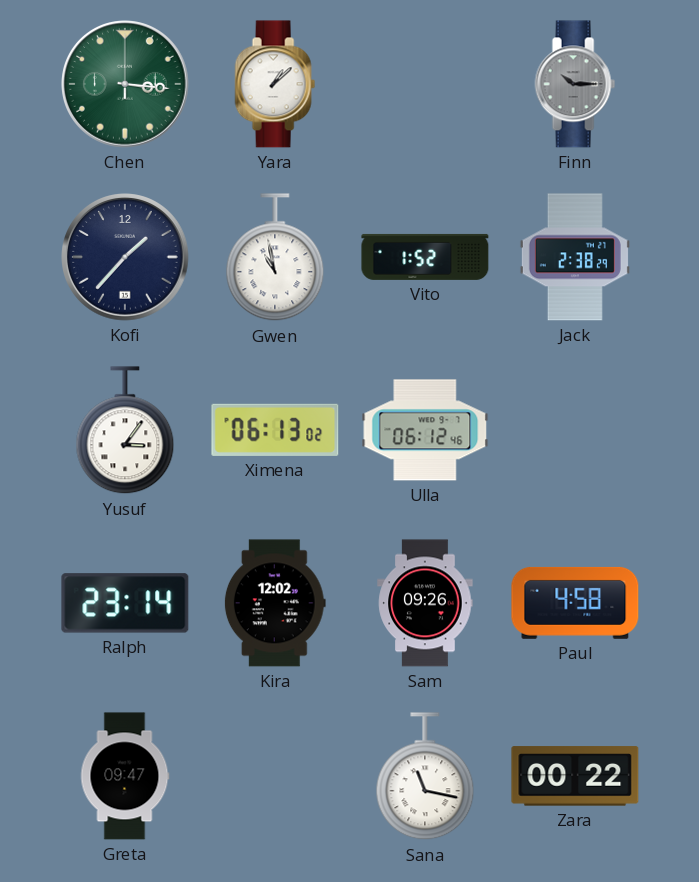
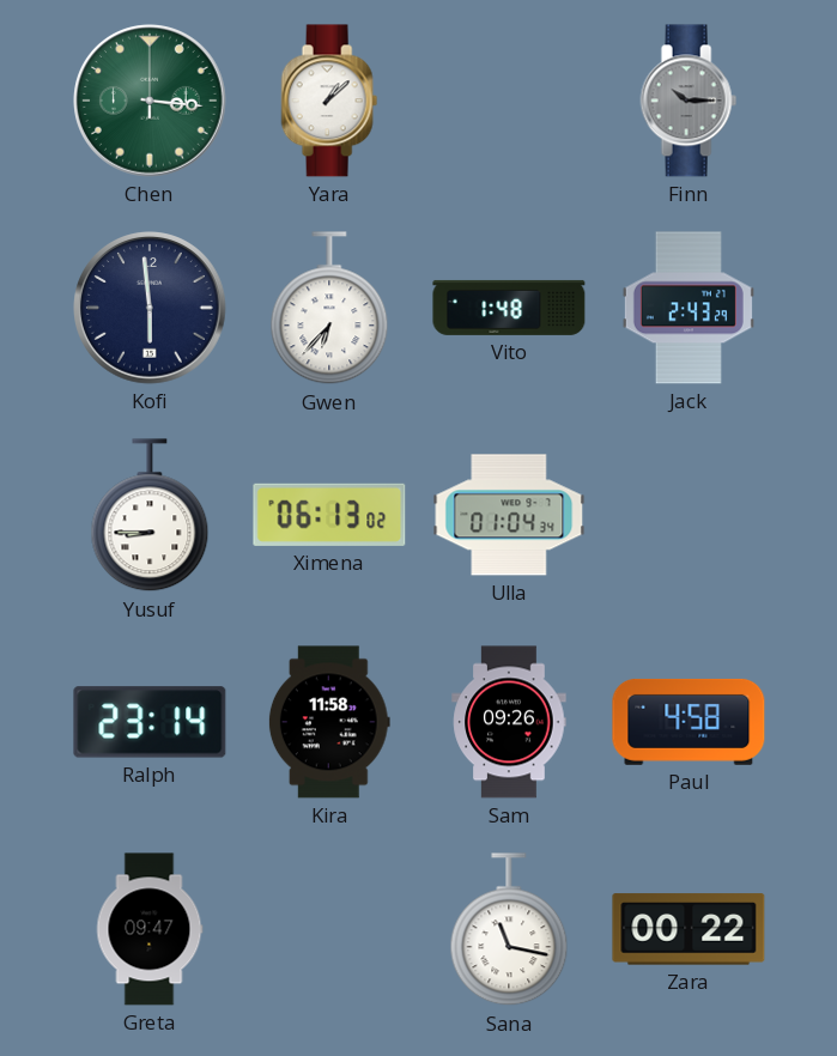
Kofi: 1:37 -> 5:59 (150, 308)
Gwen: 10:58 -> 6:37 (329, 309)
Vito: 1:52 -> 1:48 (509, 308)
Jack: 2:38 -> 2:43 (689, 308)
Yusuf: 3:06 -> 8:45 (150, 516)
Ulla: 06:12 -> 01:04 (509, 515)
Kira: 12:02 -> 11:58 (329, 722)
